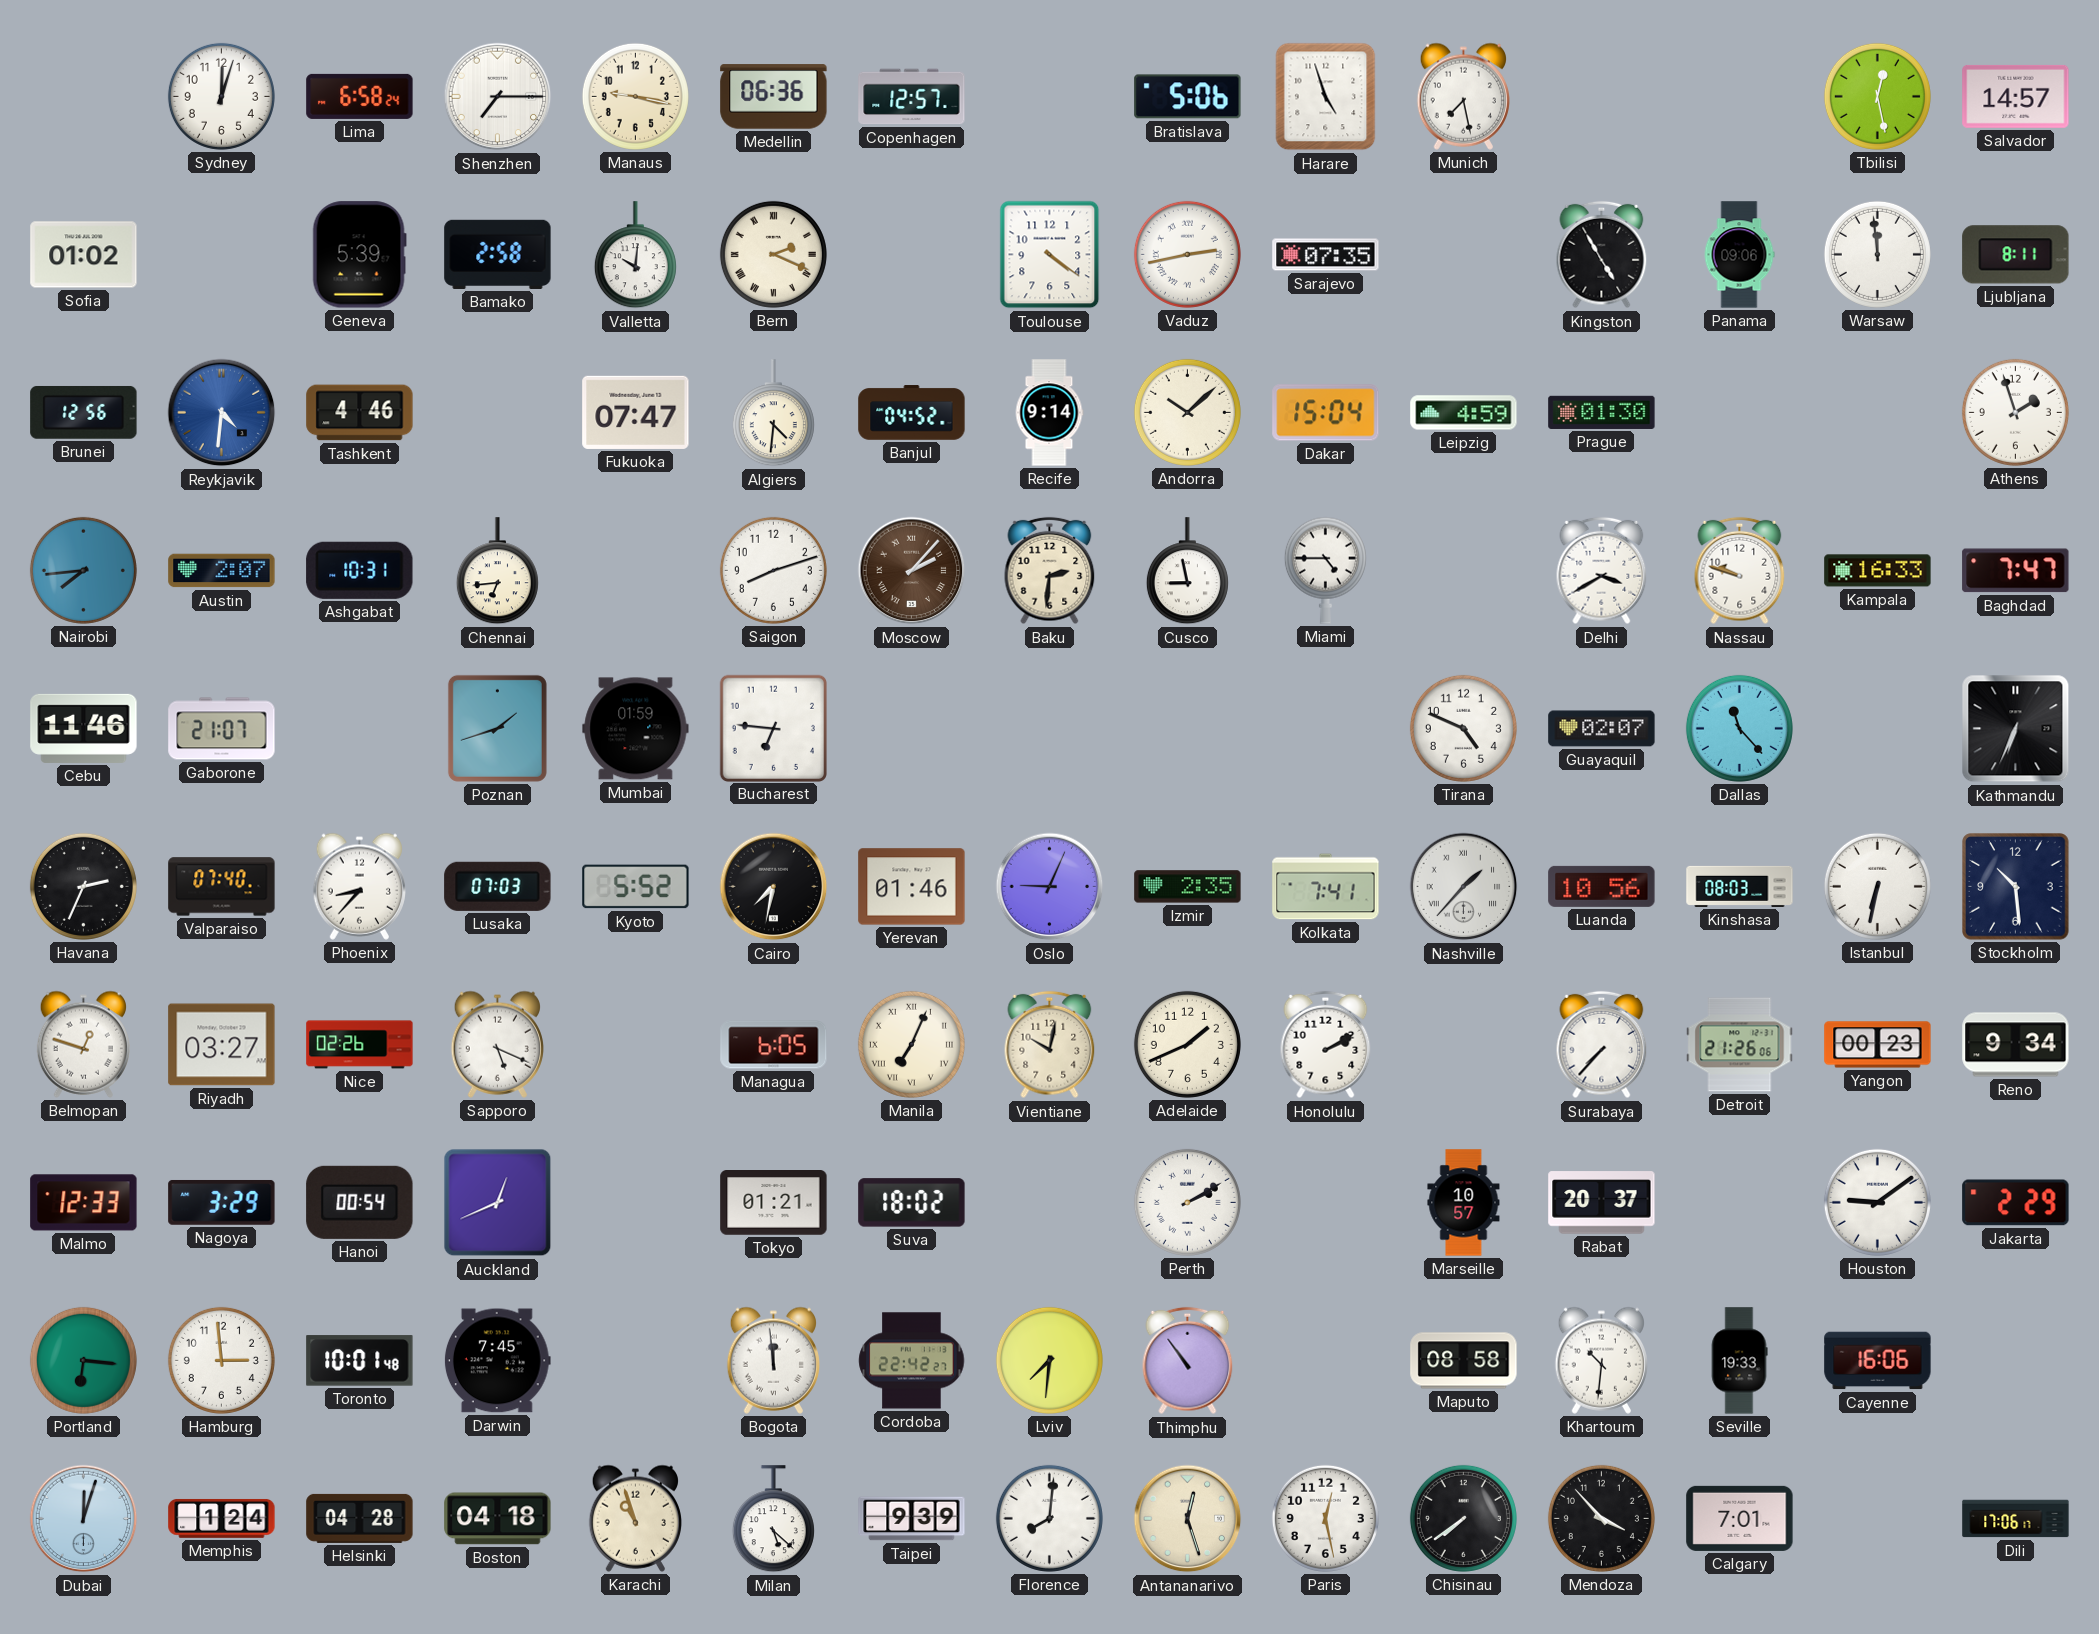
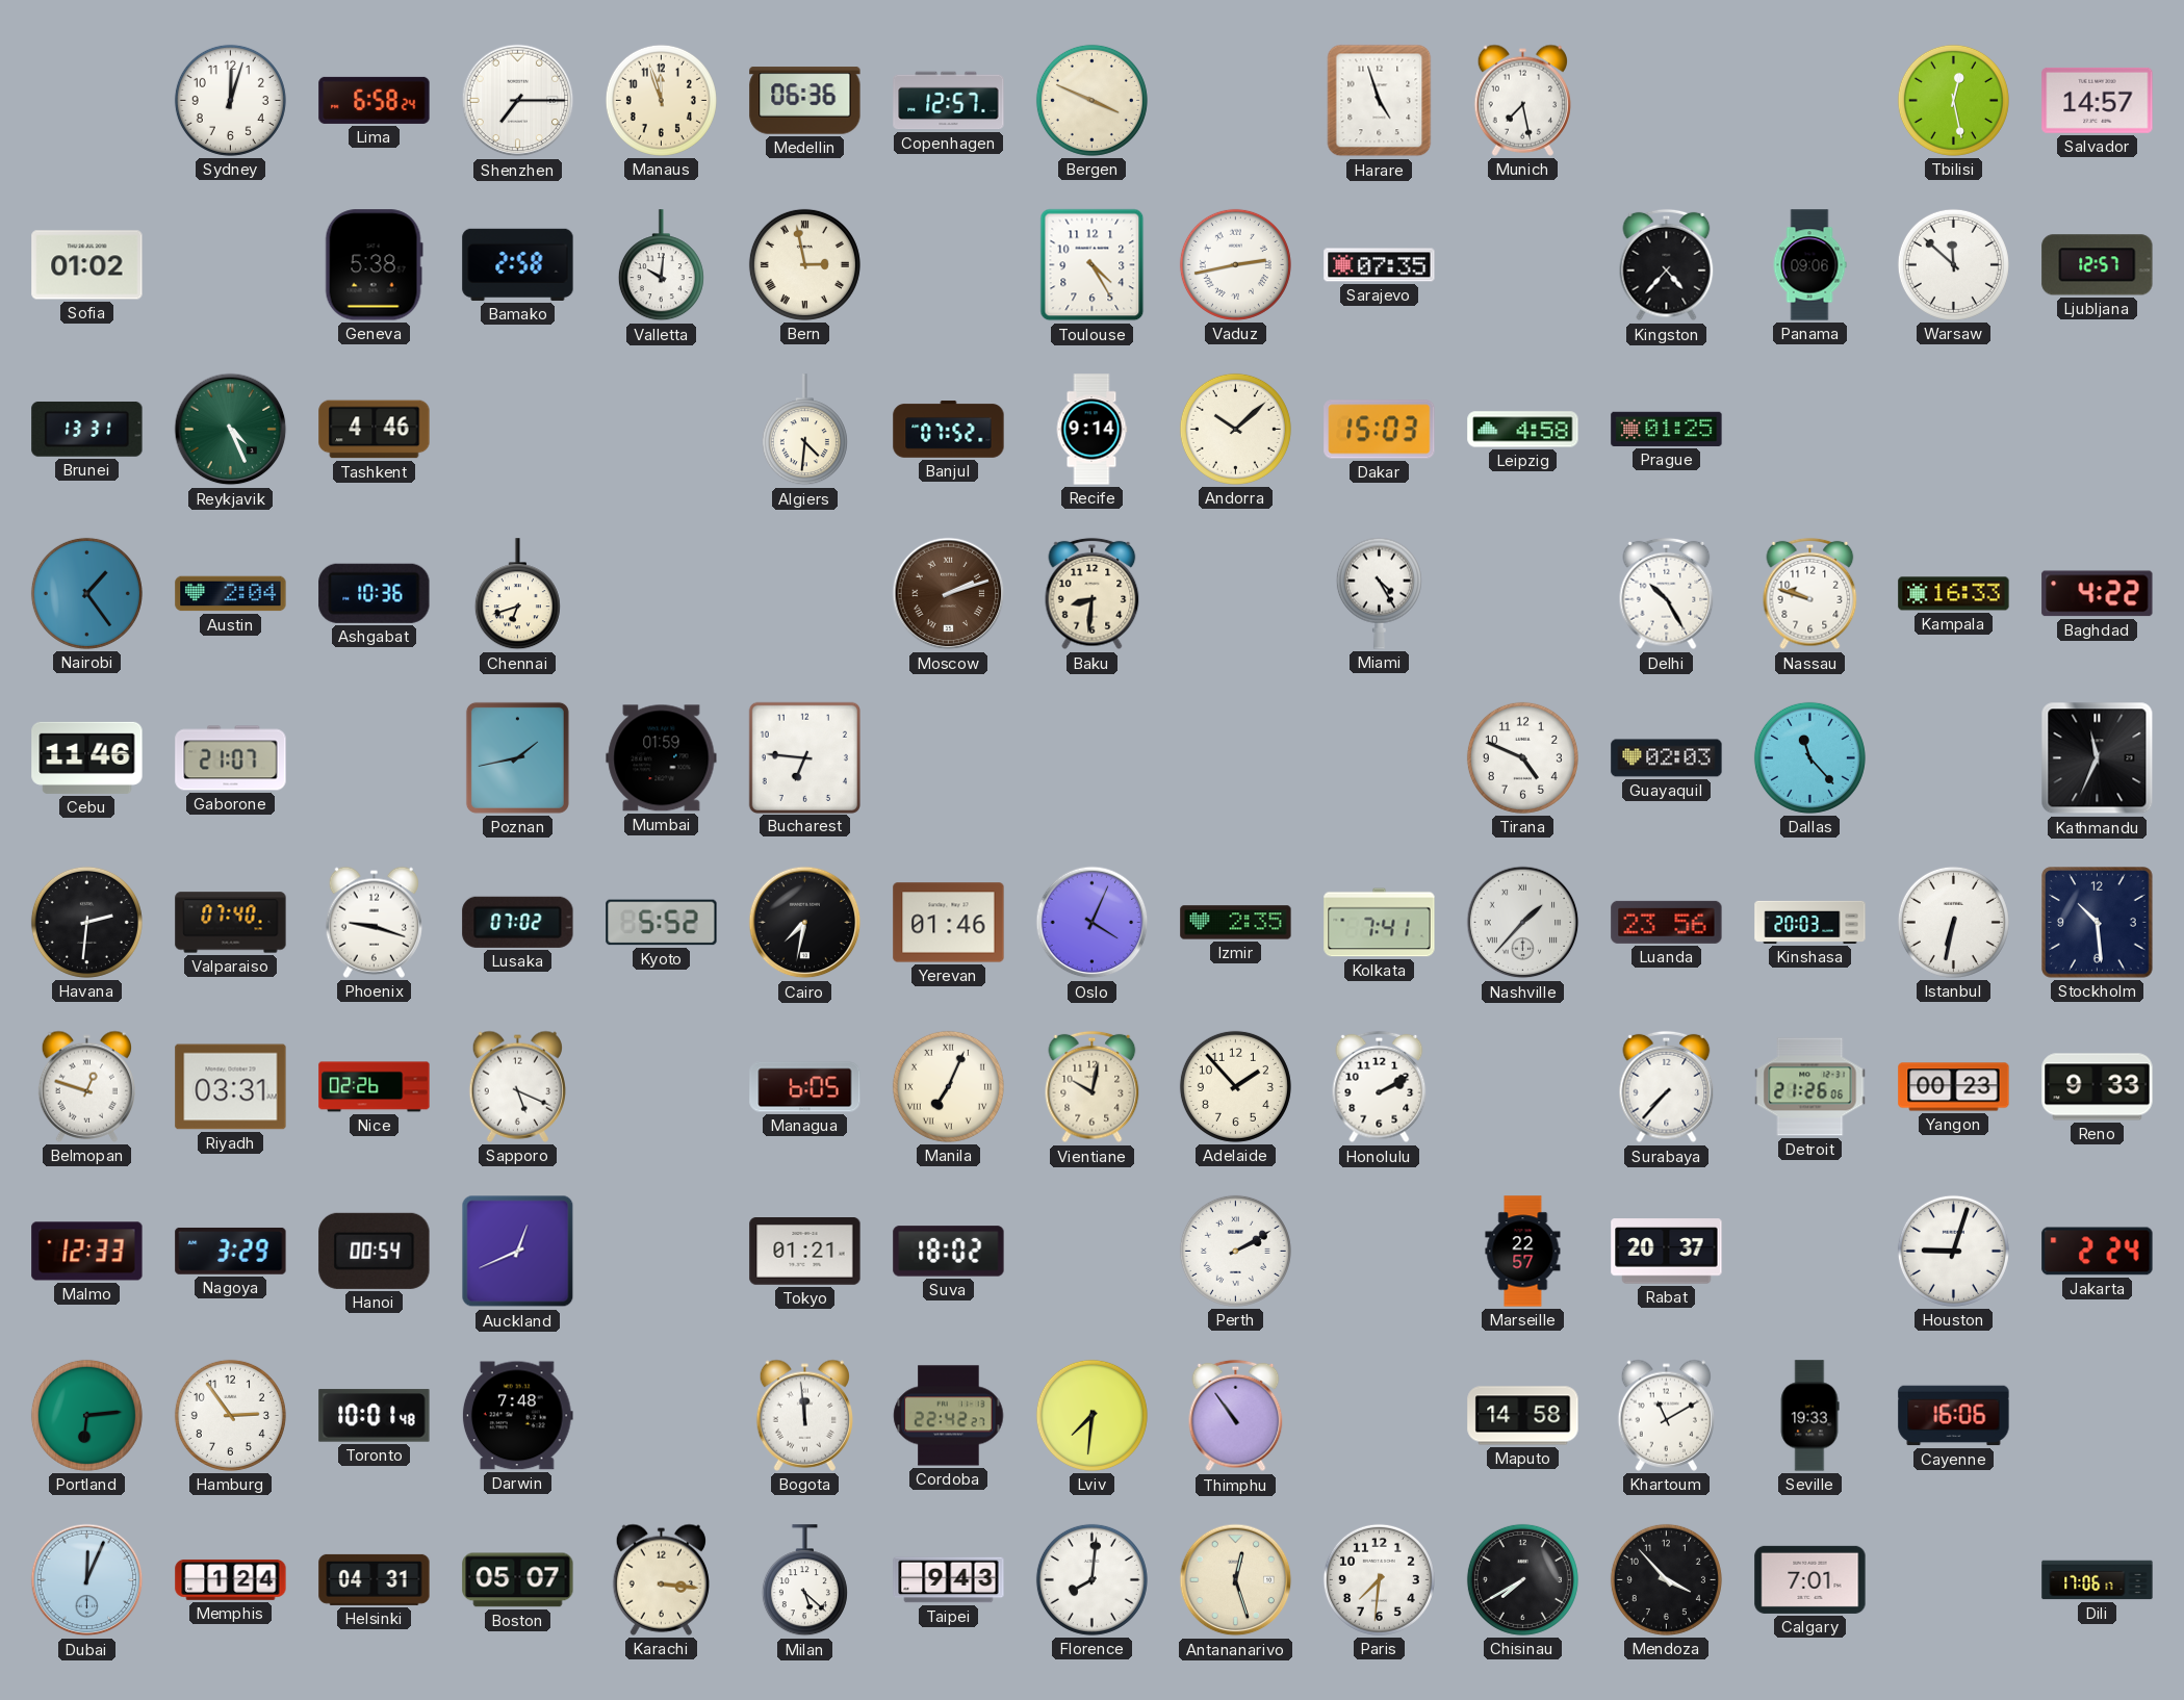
Manaus: 9:17 -> 11:57 (661, 100)
Bergen: none -> 3:49 (1091, 100)
Bratislava: 5:06 -> none (1188, 97)
Geneva: 5:39 -> 5:38 (374, 265)
Bern: 2:19 -> 2:58 (804, 264)
Toulouse: 4:21 -> 4:25 (1093, 265)
Kingston: 4:55 -> 4:37 (1667, 265)
Warsaw: 11:59 -> 11:52 (1953, 264)
Ljubljana: 8:11 -> 12:57 (2098, 265)
Brunei: 12:56 -> 13:31 (87, 429)
Reykjavik: 4:31 -> 4:26 (231, 430)
Reykjavik dial: blue -> green (231, 430)
Fukuoka: 07:47 -> none (636, 412)
Banjul: 04:52 -> 07:52 (949, 430)
Dakar: 15:04 -> 15:03 (1380, 430)
Leipzig: 4:59 -> 4:58 (1523, 430)
Prague: 01:30 -> 01:25 (1667, 429)
Athens: 1:57 -> none (2015, 412)
Nairobi: 7:44 -> 1:24 (86, 593)
Austin: 2:07 -> 2:04 (231, 594)
Ashgabat: 10:31 -> 10:36 (375, 593)
Chennai: 6:44 -> 6:42 (517, 594)
Saigon: 8:12 -> none (773, 570)
Moscow: 2:07 -> 2:12 (949, 594)
Baku: 2:31 -> 8:31 (1093, 594)
Cusco: 8:58 -> none (1187, 571)
Miami: 4:45 -> 4:25 (1379, 593)
Delhi: 3:40 -> 10:25 (1667, 594)
Baghdad: 7:47 -> 4:22 (2098, 594)
Poznan: 1:42 -> 1:43 (517, 757)
Guayaquil: 02:07 -> 02:03 (1667, 758)
Kathmandu: 6:34 -> 11:34 (2098, 758)
Havana: 2:34 -> 2:31 (86, 922)
Phoenix: 8:37 -> 9:18 (374, 922)
Lusaka: 07:03 -> 07:02 (518, 922)
Oslo: 9:04 -> 4:04 (1093, 923)
Luanda: 10:56 -> 23:56 (1667, 922)
Kinshasa: 08:03 -> 20:03 (1810, 922)
Riyadh: 03:27 -> 03:31 (231, 1087)
Adelaide: 1:41 -> 1:53 (1235, 1086)
Reno: 9:34 -> 9:33 (2098, 1087)
Marseille: 10:57 -> 22:57 (1523, 1252)
Houston: 9:09 -> 9:03 (1953, 1251)
Jakarta: 2:29 -> 2:24 (2098, 1252)
Portland: 6:16 -> 6:14 (86, 1415)
Hamburg: 2:59 -> 2:54 (230, 1415)
Darwin: 7:45 -> 7:48 (517, 1416)
Maputo: 08:58 -> 14:58 (1523, 1416)
Khartoum: 10:31 -> 11:10 (1666, 1415)
Dubai: 12:03 -> 12:04 (87, 1580)
Helsinki: 04:28 -> 04:31 (375, 1579)
Boston: 04:18 -> 05:07 (518, 1580)
Karachi: 10:57 -> 3:16 (661, 1579)
Taipei: 9:39 -> 9:43 (949, 1580)
Paris: 12:28 -> 7:31 (1379, 1579)
Chisinau: 7:39 -> 7:40 (1522, 1579)
